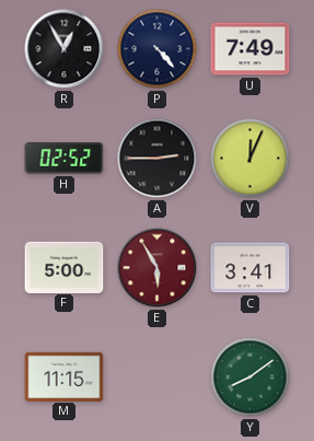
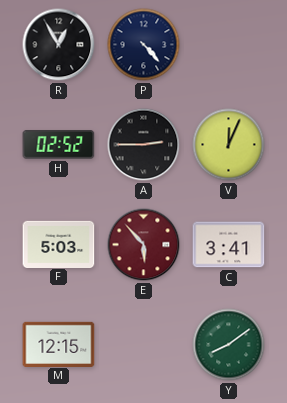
U: 7:49 -> none (251, 49)
F: 5:00 -> 5:03 (59, 244)
E: 5:55 -> 5:53 (144, 245)
M: 11:15 -> 12:15 (59, 344)
